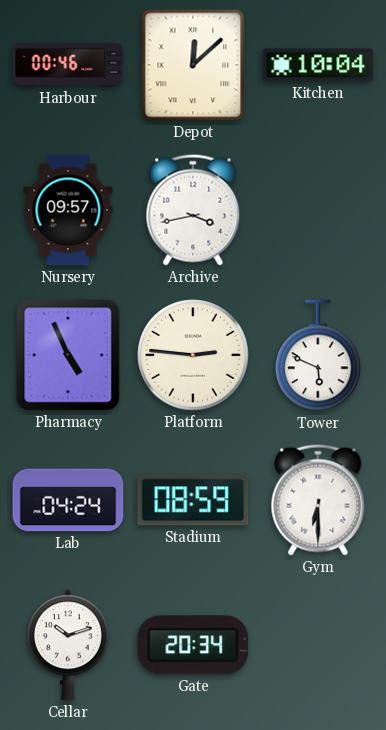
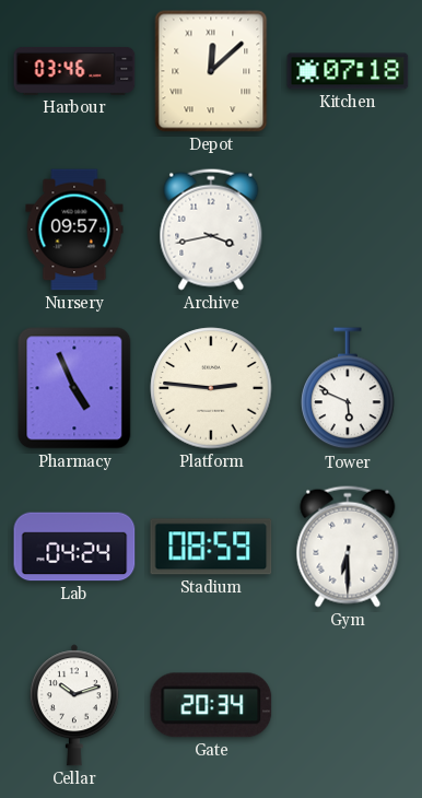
Harbour: 00:46 -> 03:46 (74, 71)
Kitchen: 10:04 -> 07:18 (348, 71)
